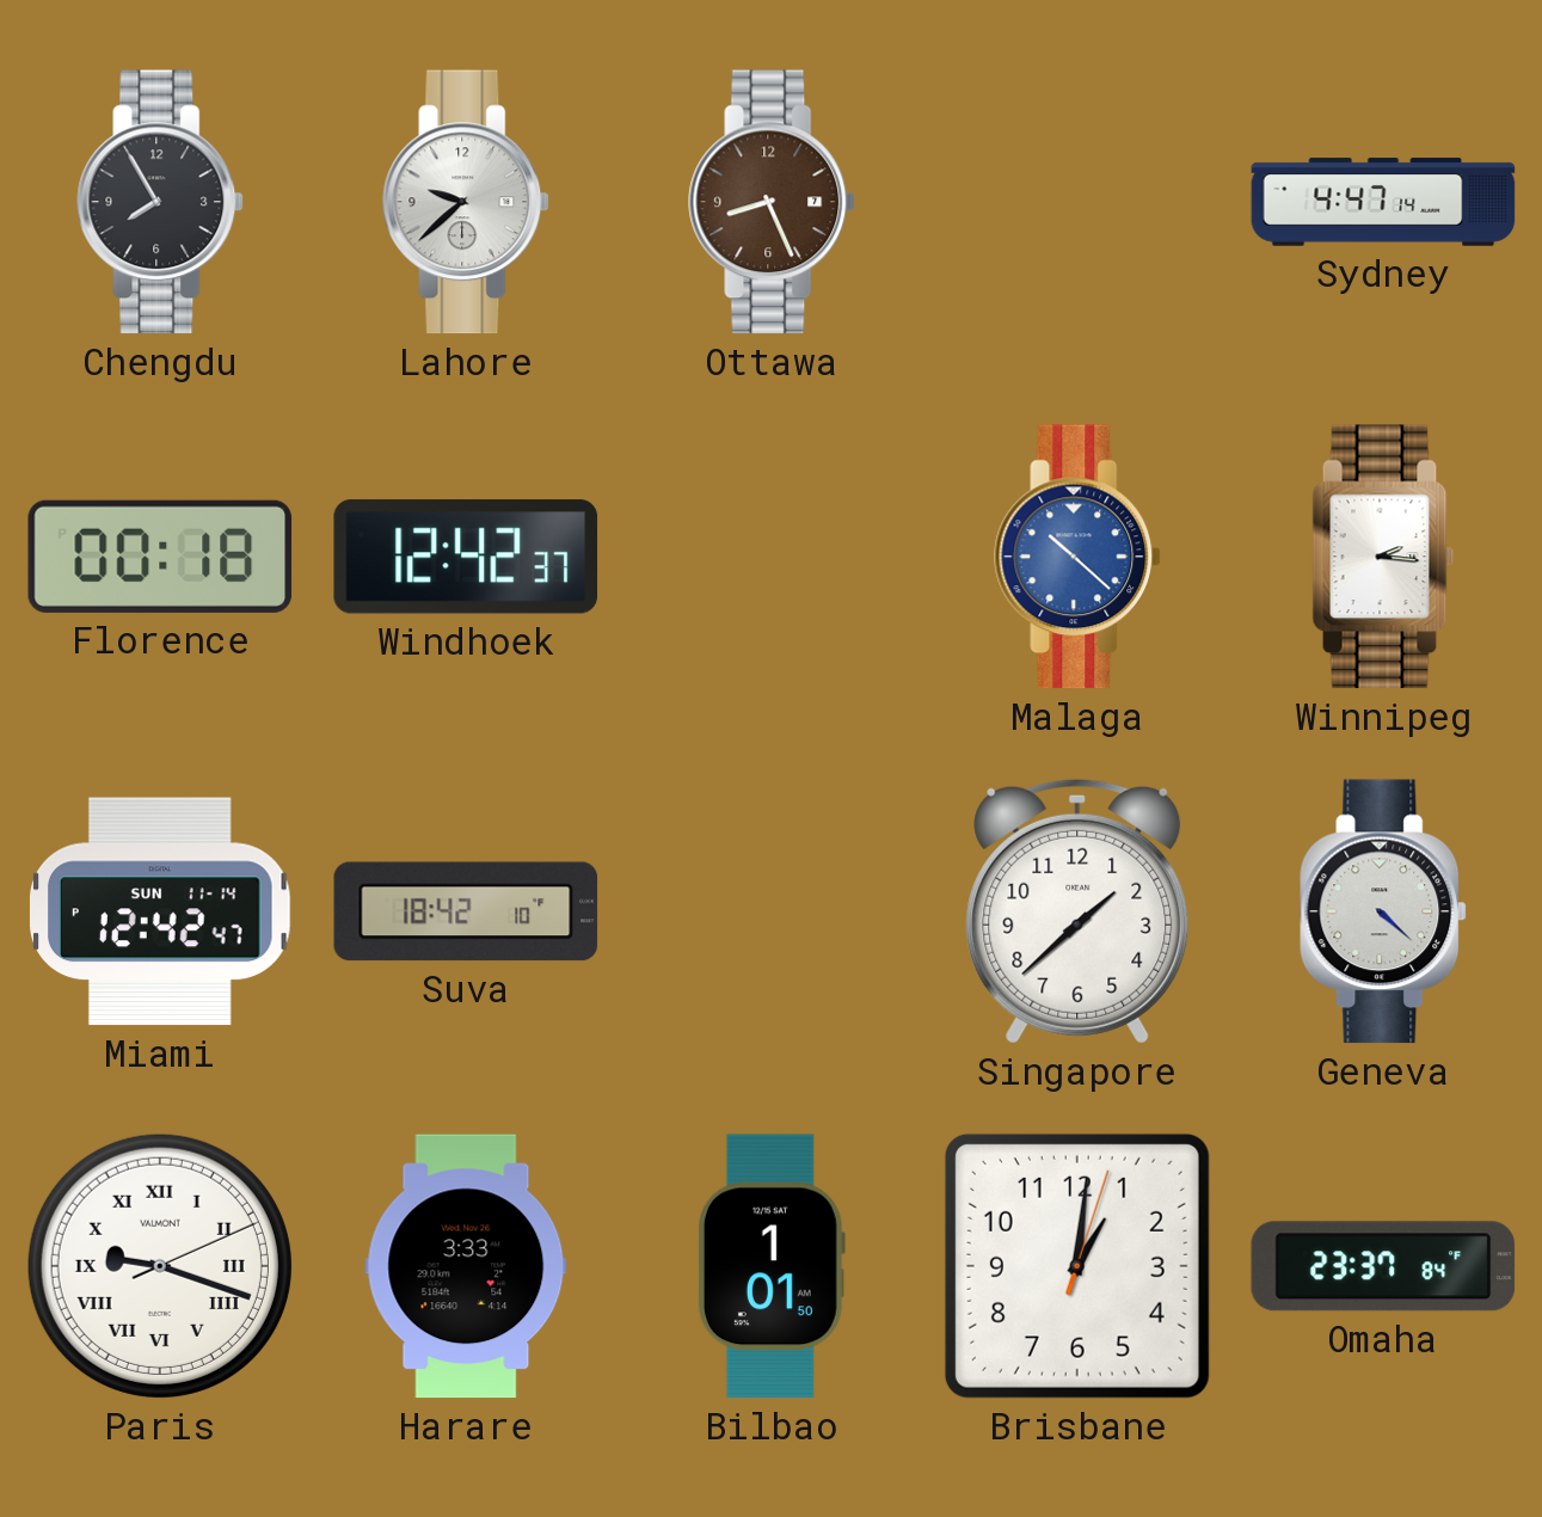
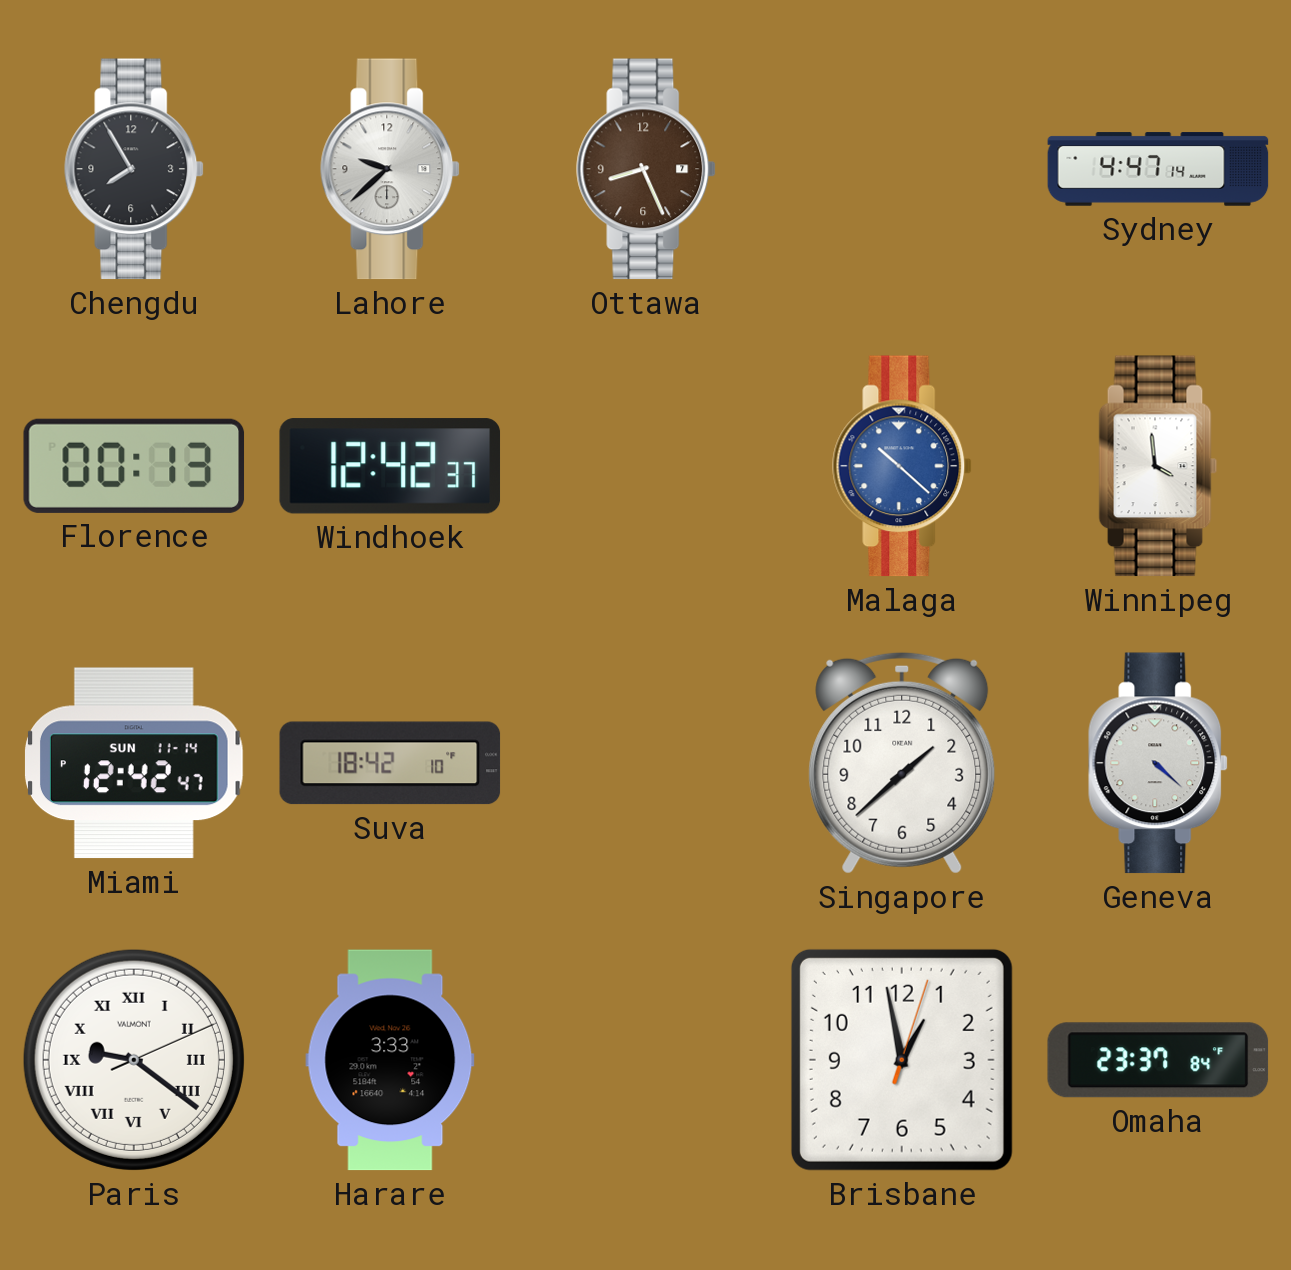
Florence: 00:18 -> 00:13 (134, 466)
Winnipeg: 2:16 -> 3:59 (1158, 466)
Paris: 9:18 -> 9:21 (134, 1060)
Bilbao: 1:01 -> none (770, 1266)
Brisbane: 1:01 -> 12:58 (902, 1060)
